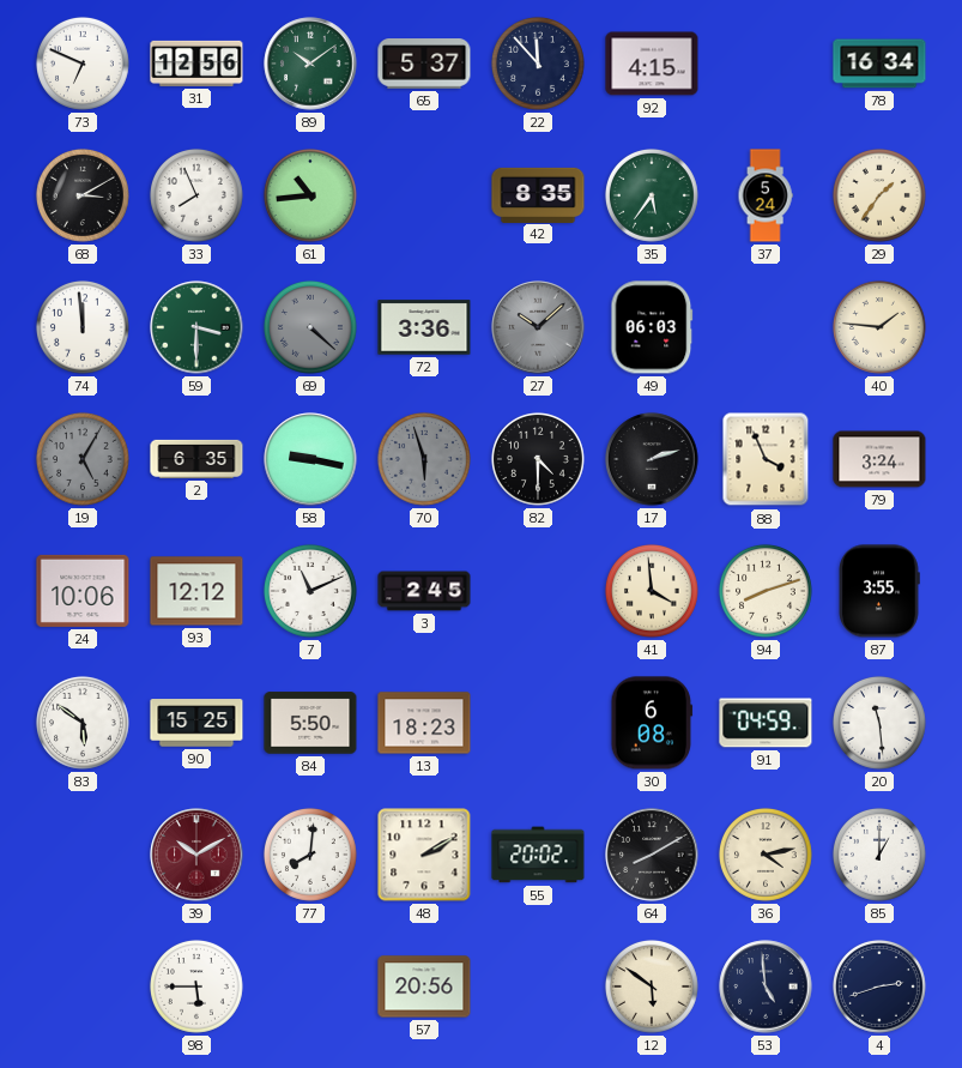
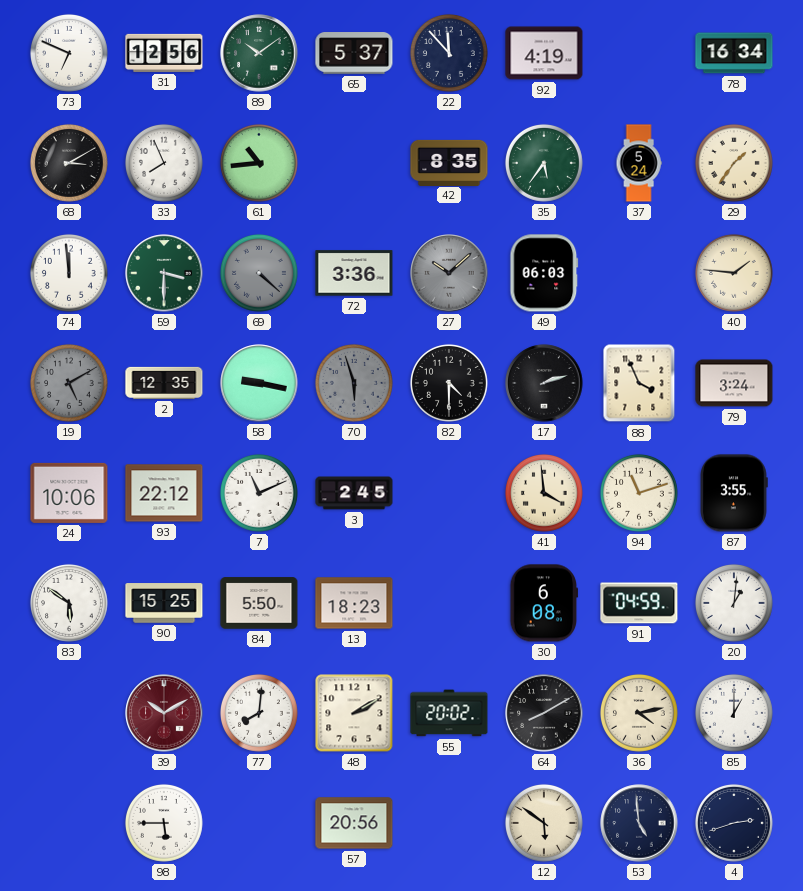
92: 4:15 -> 4:19 (544, 53)
19: 5:05 -> 5:10 (69, 383)
2: 6:35 -> 12:35 (164, 383)
93: 12:12 -> 22:12 (164, 493)
94: 8:12 -> 11:12 (639, 493)
20: 11:29 -> 1:01 (734, 603)
